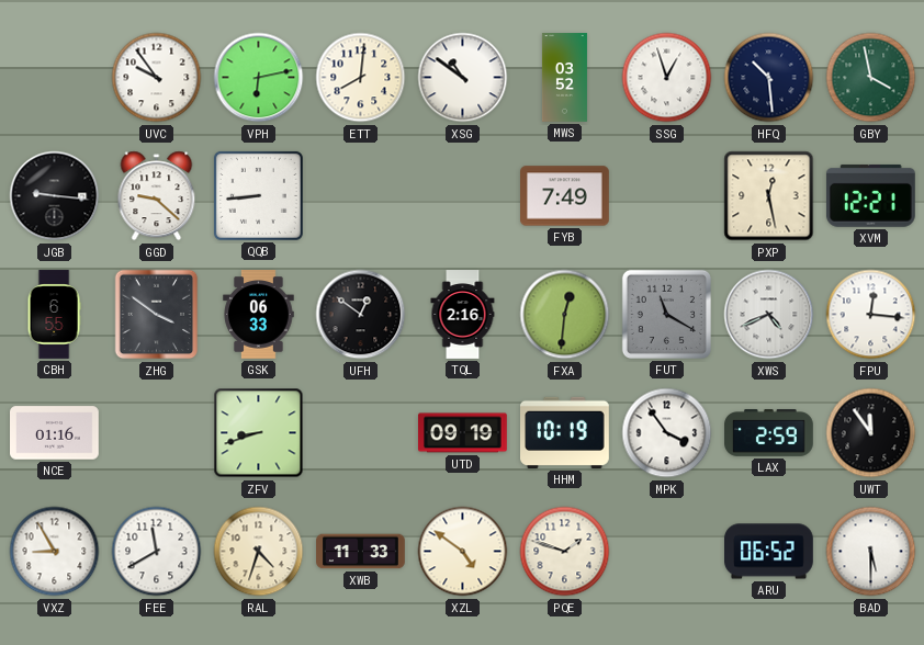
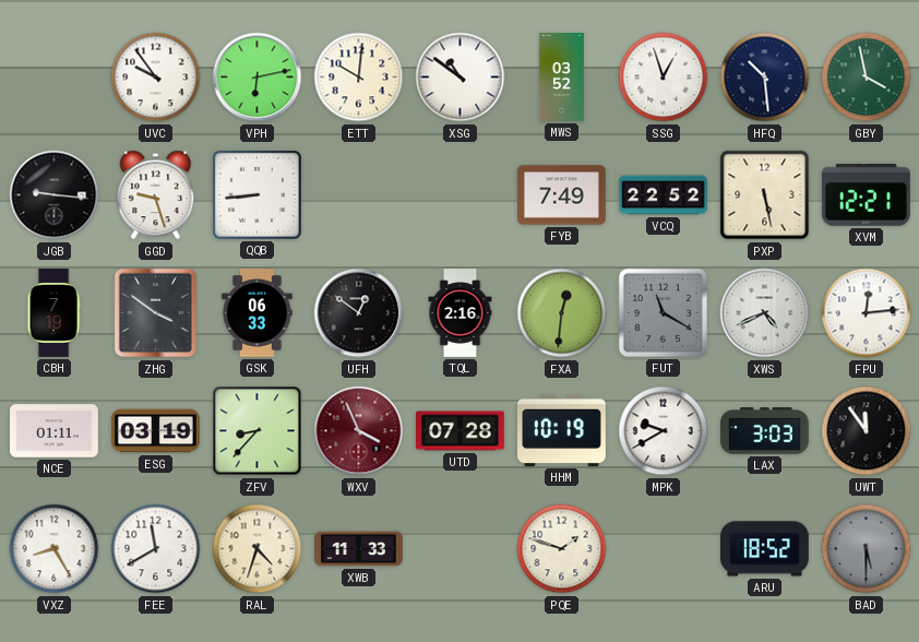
ETT: 8:01 -> 10:01 (359, 78)
GGD: 9:22 -> 9:27 (156, 195)
VCQ: none -> 22:52 (664, 195)
PXP: 12:28 -> 5:28 (765, 195)
CBH: 6:55 -> 7:19 (53, 313)
FPU: 12:16 -> 12:14 (867, 313)
NCE: 01:16 -> 01:11 (55, 431)
ESG: none -> 03:19 (156, 431)
ZFV: 8:42 -> 8:37 (258, 431)
WXV: none -> 3:56 (359, 431)
UTD: 09:19 -> 07:28 (461, 431)
MPK: 3:54 -> 9:40 (664, 431)
LAX: 2:59 -> 3:03 (765, 431)
VXZ: 8:55 -> 8:25 (55, 549)
XZL: 4:51 -> none (463, 552)
ARU: 06:52 -> 18:52 (765, 549)
BAD dial: white -> grey (867, 549)
